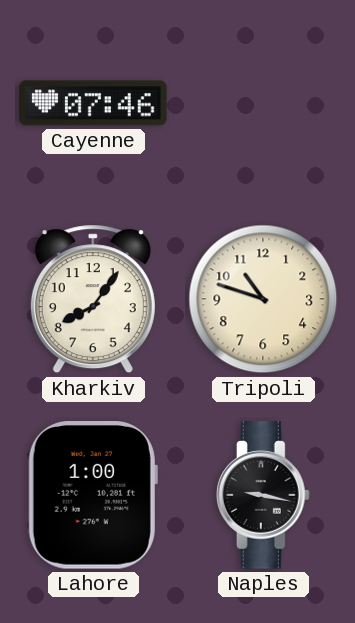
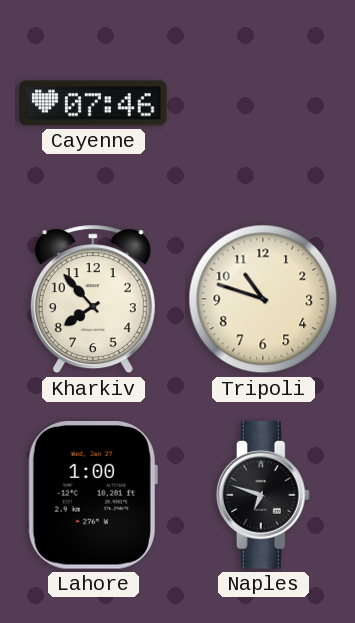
Kharkiv: 8:06 -> 7:53 (93, 299)
Naples: 9:17 -> 6:48 (263, 495)
